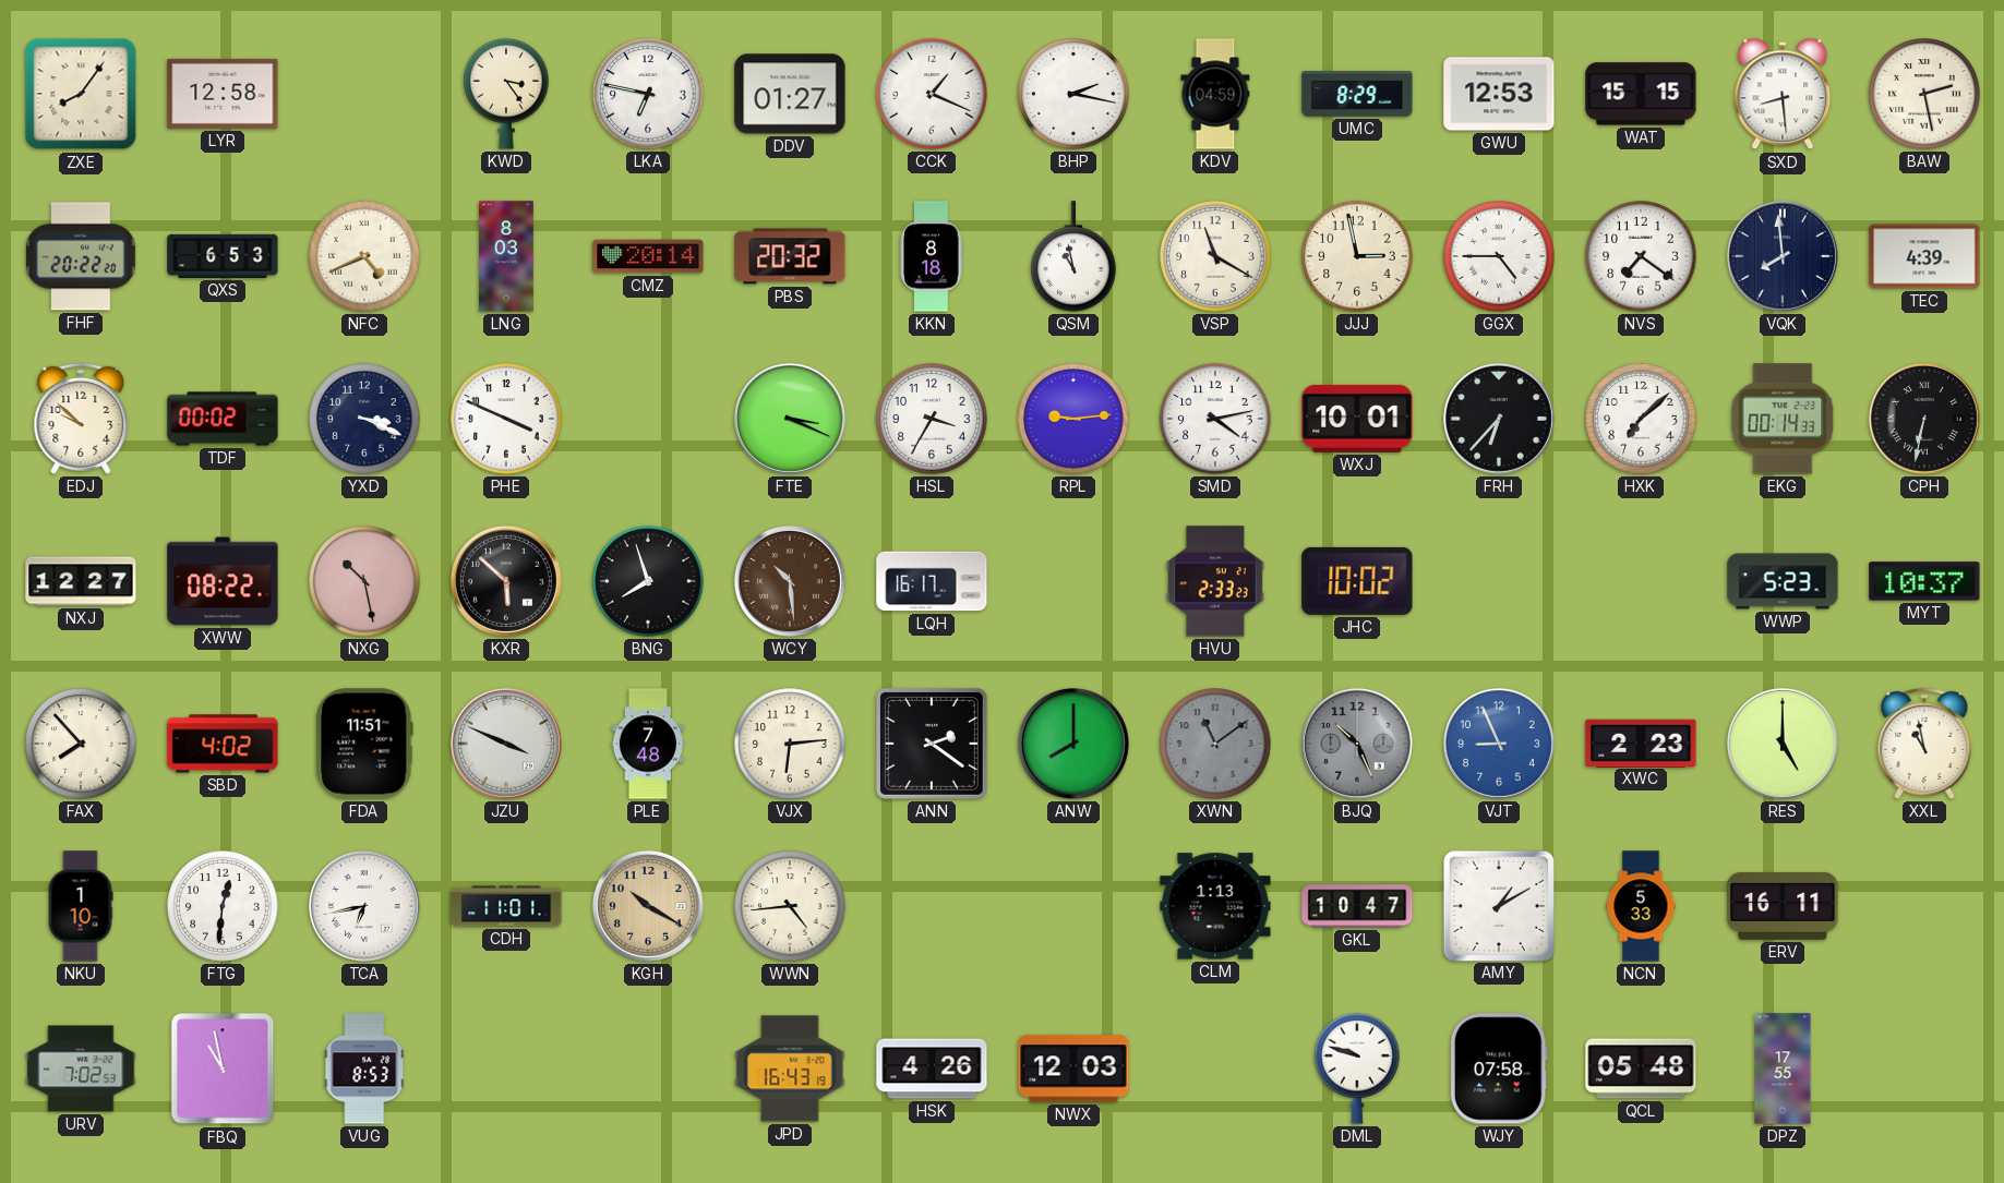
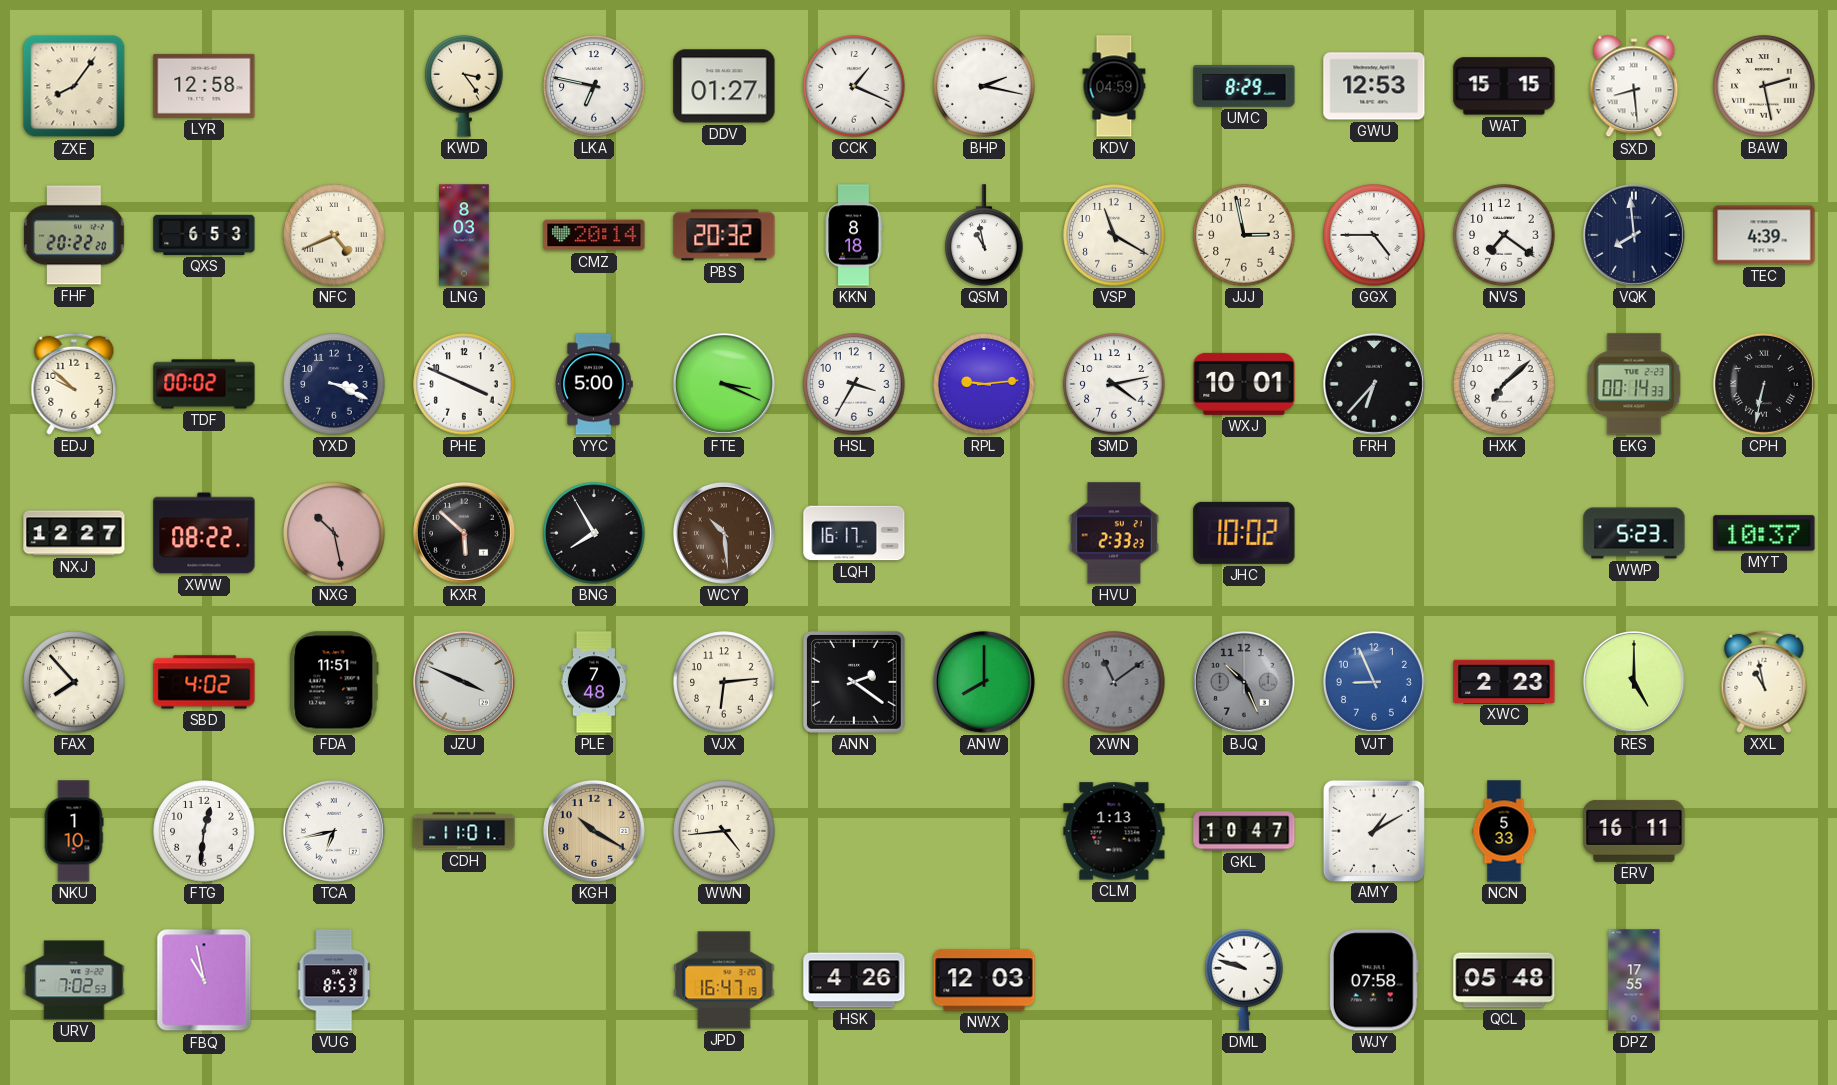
YYC: none -> 5:00 (594, 384)
BNG: 7:57 -> 7:55 (594, 533)
JPD: 16:43 -> 16:47 (724, 980)
